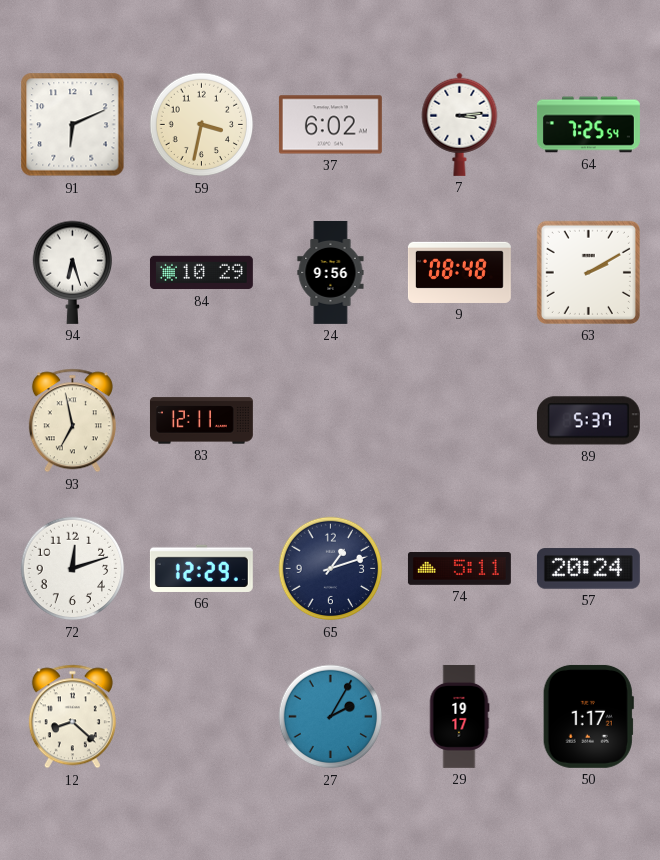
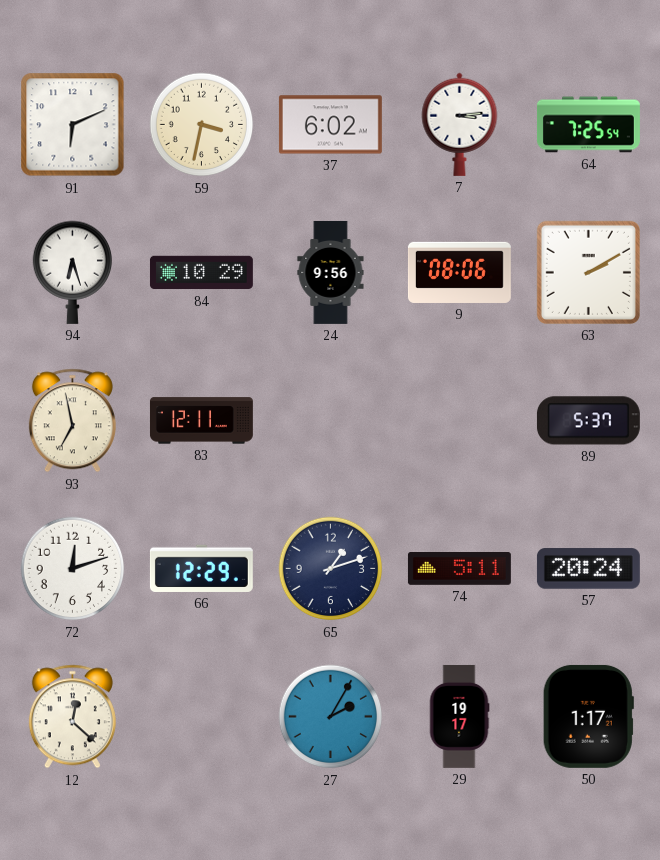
9: 08:48 -> 08:06 (459, 272)
12: 8:22 -> 12:22 (72, 717)
